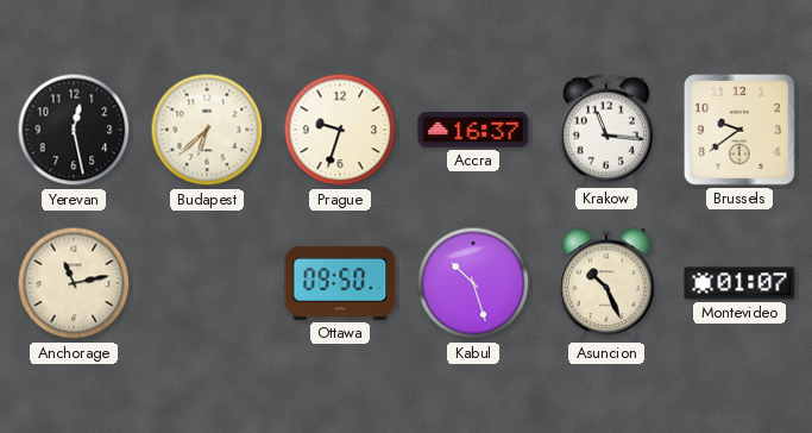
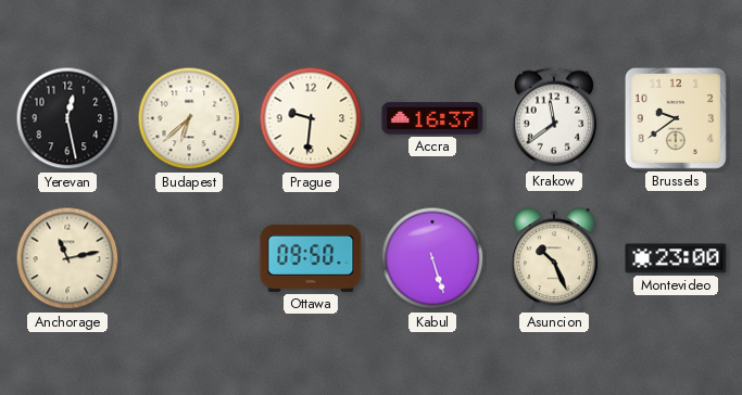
Prague: 9:33 -> 9:31 (311, 118)
Krakow: 11:16 -> 11:39 (554, 118)
Kabul: 10:27 -> 5:27 (432, 258)
Montevideo: 01:07 -> 23:00 (676, 258)
